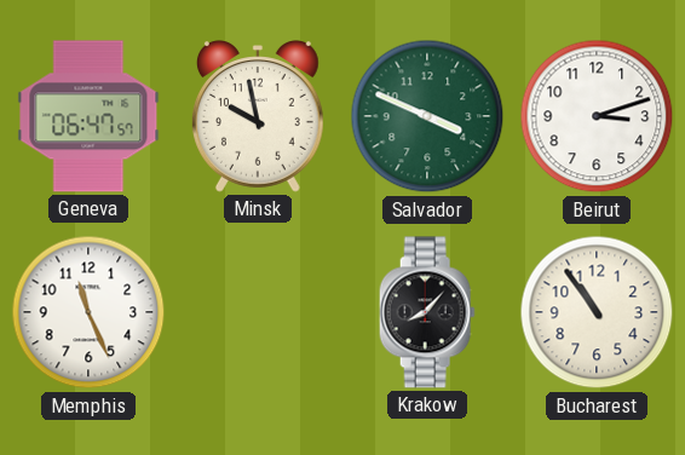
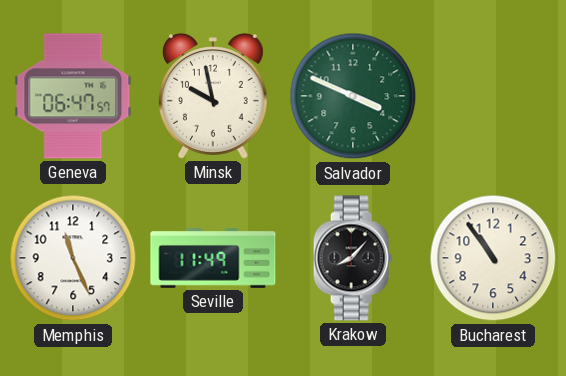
Beirut: 3:12 -> none (597, 116)
Seville: none -> 11:49 (213, 258)
